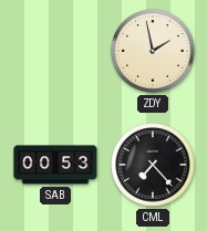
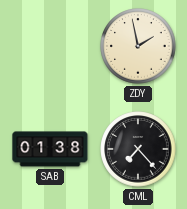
SAB: 00:53 -> 01:38 (50, 149)
